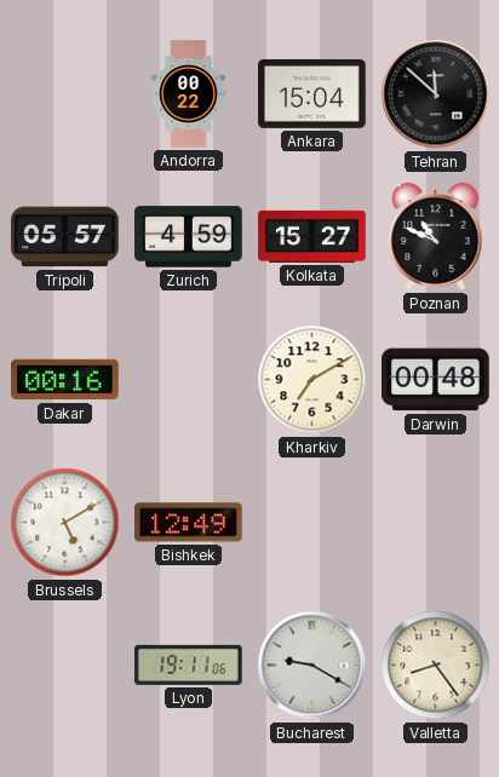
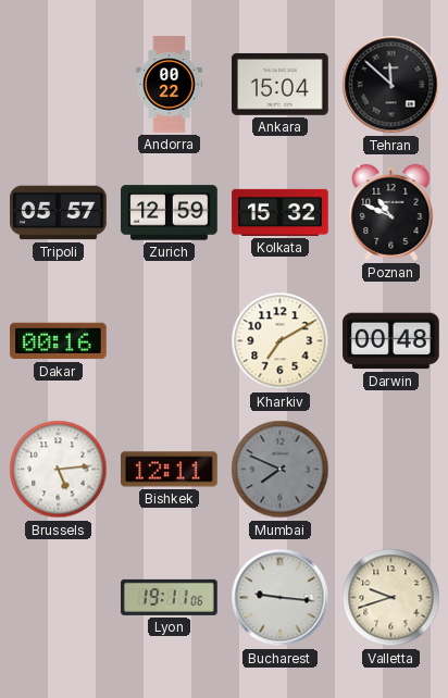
Zurich: 4:59 -> 12:59 (170, 213)
Kolkata: 15:27 -> 15:32 (281, 212)
Brussels: 5:10 -> 5:14 (59, 470)
Bishkek: 12:49 -> 12:11 (170, 470)
Mumbai: none -> 7:49 (281, 470)
Bucharest: 9:20 -> 9:16 (281, 598)
Valletta: 8:24 -> 9:42 (391, 598)
